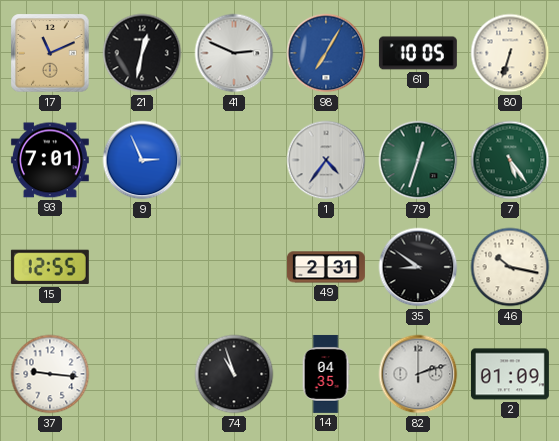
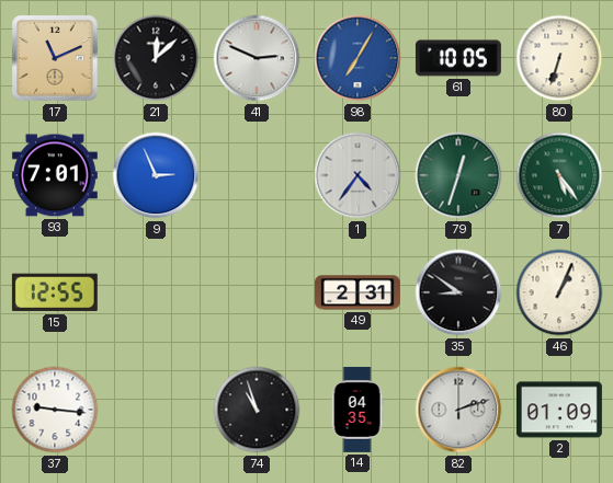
21: 12:32 -> 12:08 (156, 58)
46: 10:17 -> 1:04 (559, 292)
